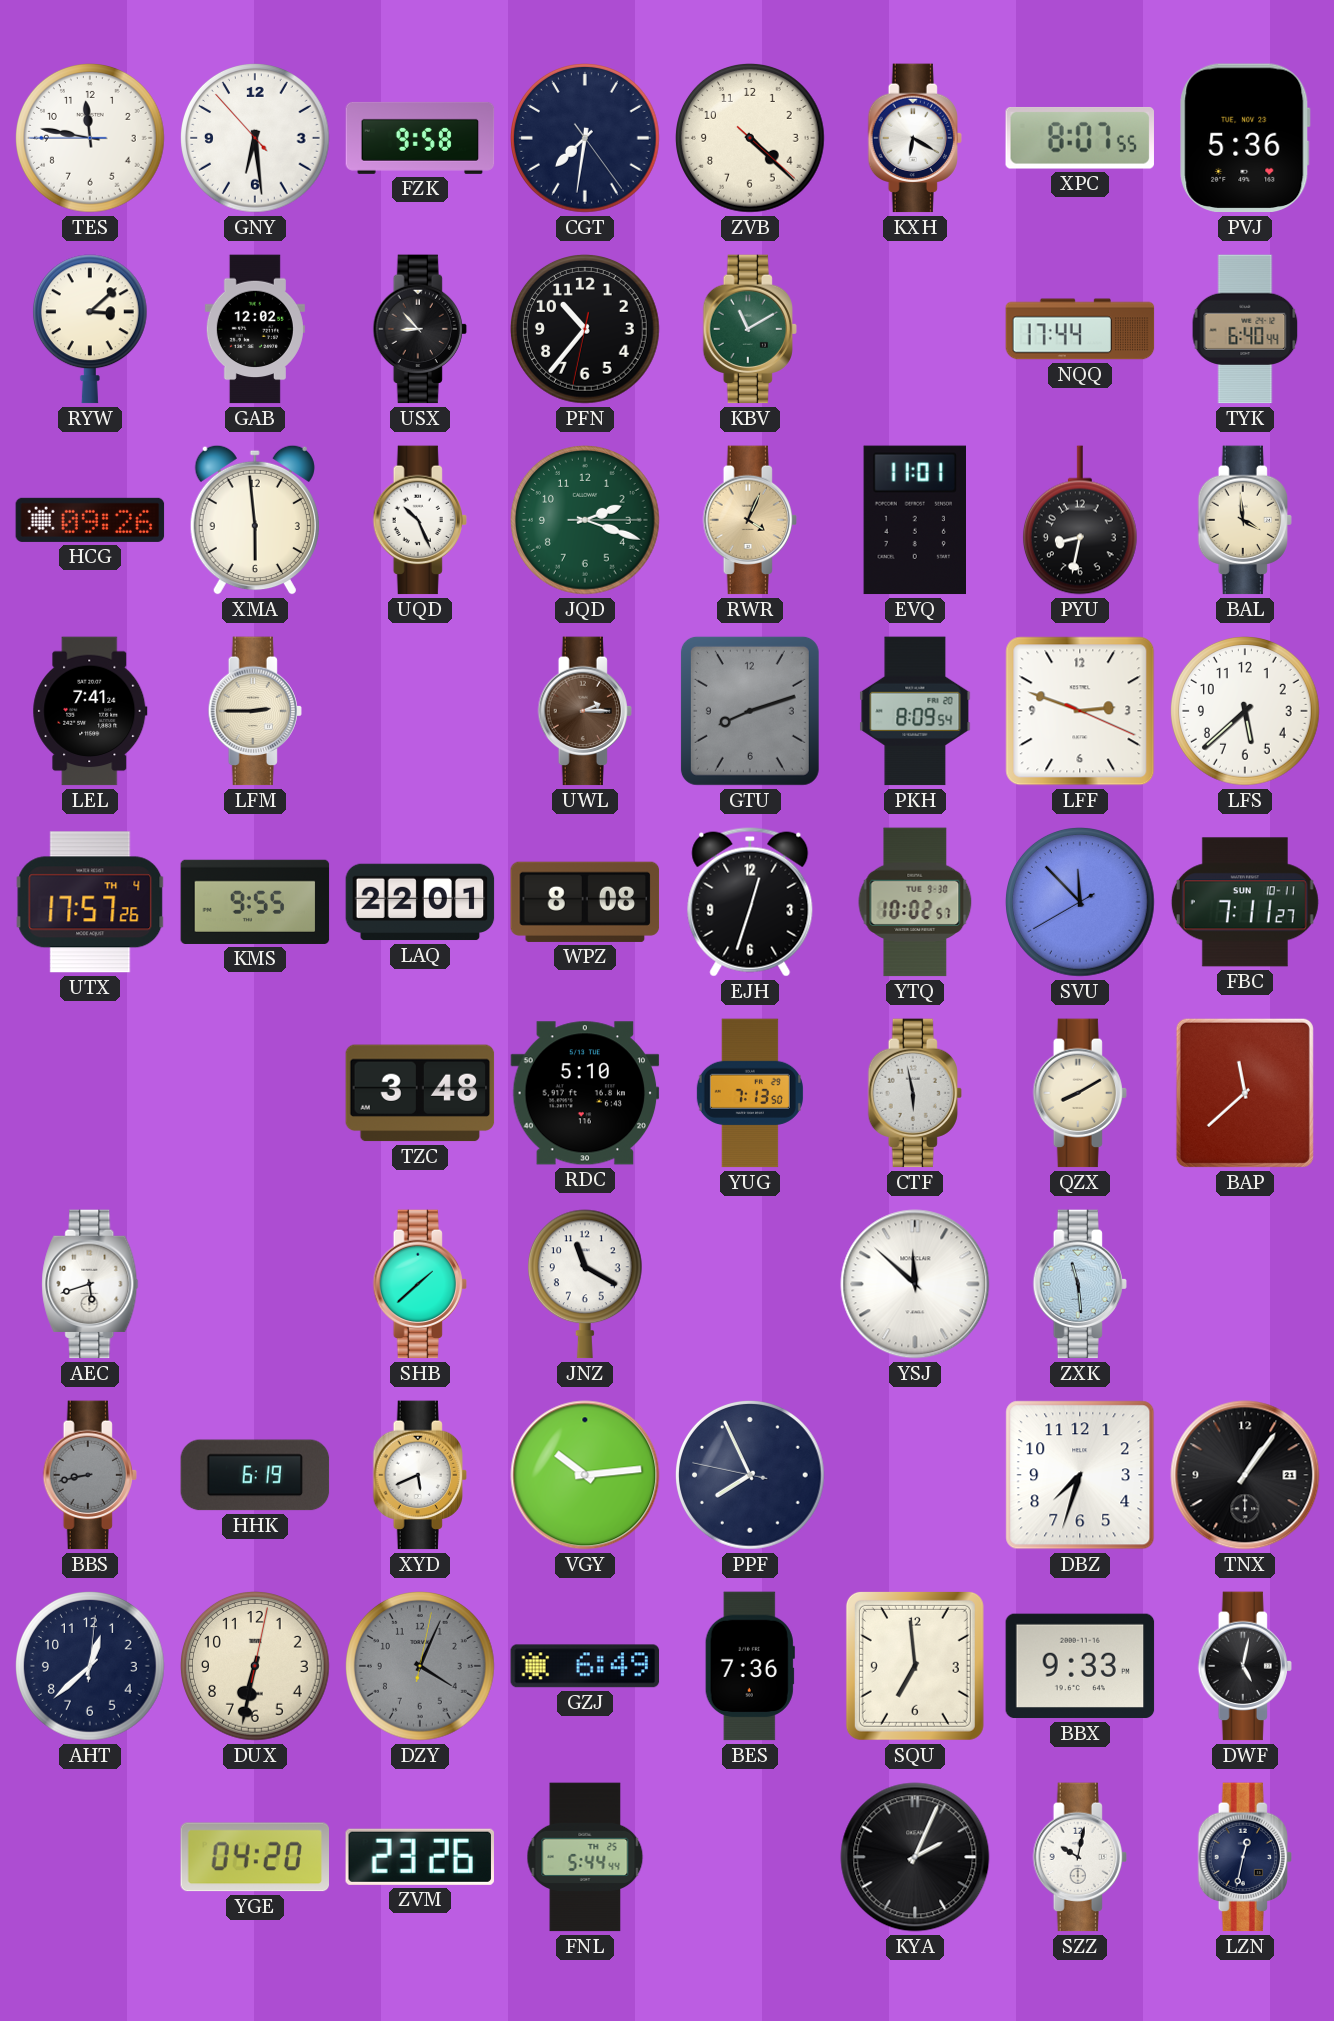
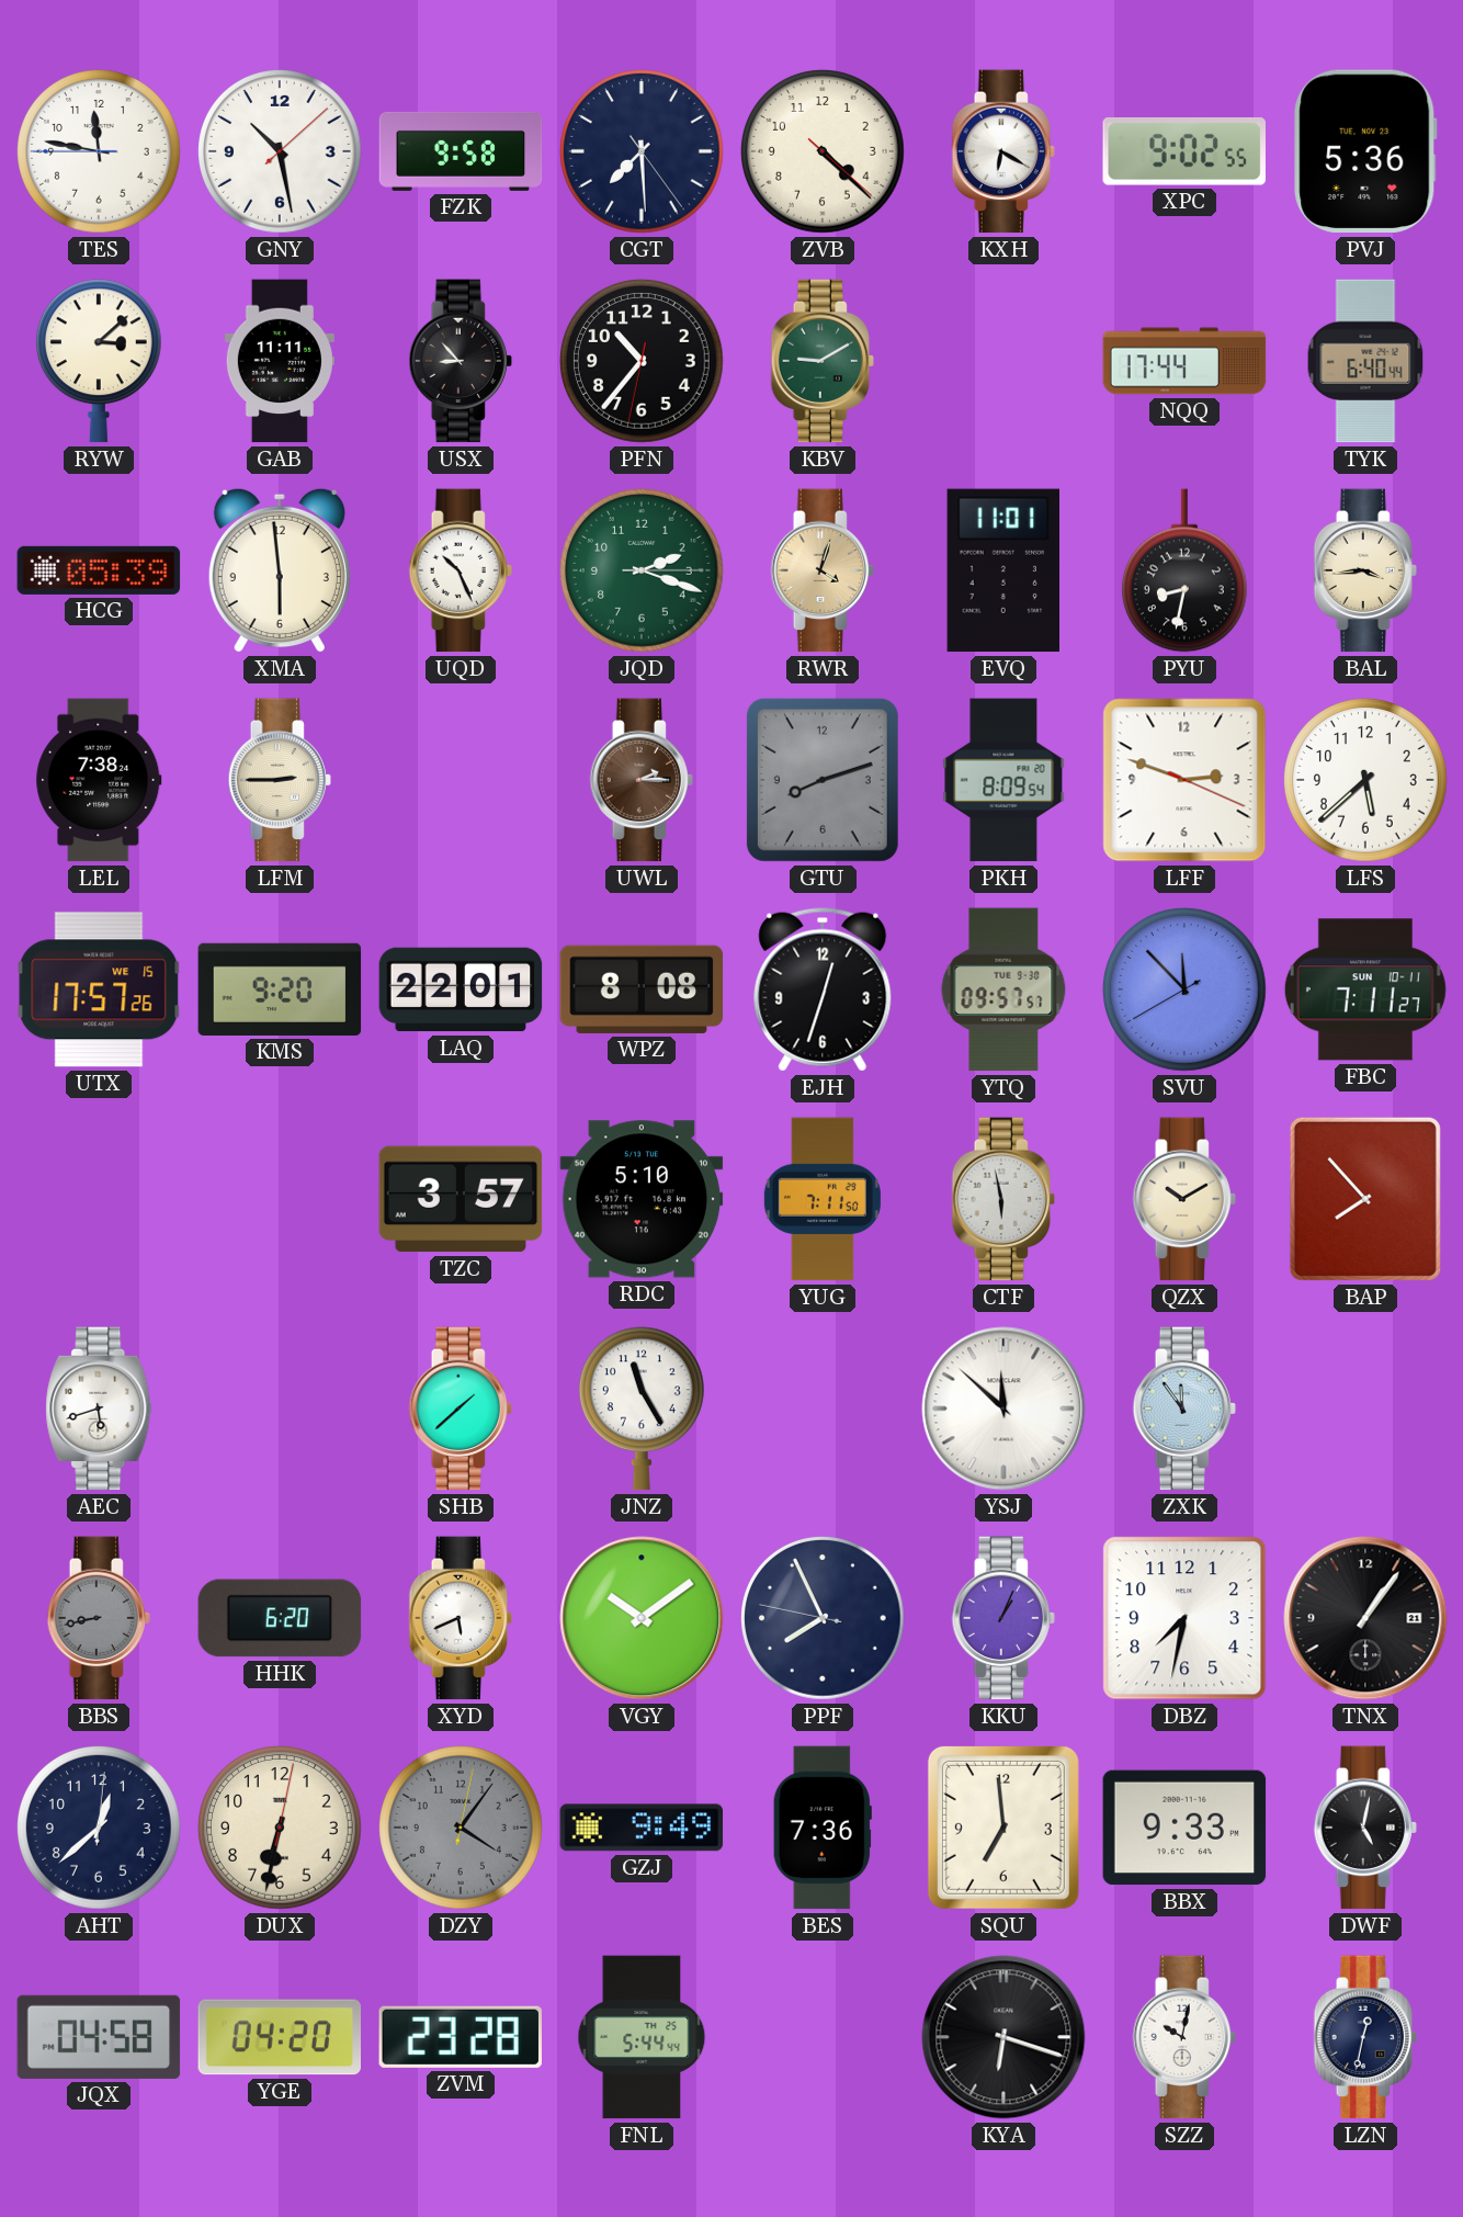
GNY: 6:28 -> 10:28 (281, 152)
CGT: 7:31 -> 7:29 (643, 152)
XPC: 8:07 -> 9:02 (1184, 151)
GAB: 12:02 -> 11:11 (280, 361)
KBV: 11:10 -> 9:10 (823, 361)
HCG: 09:26 -> 05:39 (99, 570)
RWR: 4:04 -> 4:03 (823, 570)
BAL: 3:59 -> 3:44 (1365, 570)
LEL: 7:41 -> 7:38 (99, 780)
UTX date: TH 4 -> WE 15 (99, 989)
KMS: 9:55 -> 9:20 (280, 989)
YTQ: 10:02 -> 09:57 (1003, 989)
TZC: 3:48 -> 3:57 (461, 1199)
YUG: 7:13 -> 7:11 (823, 1199)
QZX: 8:10 -> 10:10 (1184, 1199)
BAP: 11:38 -> 7:53 (1365, 1199)
JNZ: 11:20 -> 11:25 (642, 1409)
ZXK: 11:29 -> 11:54 (1184, 1409)
HHK: 6:19 -> 6:20 (280, 1618)
VGY: 10:14 -> 10:09 (642, 1618)
KKU: none -> 1:04 (1003, 1618)
DBZ: 7:33 -> 7:32 (1184, 1618)
DZY: 4:04 -> 4:06 (462, 1829)
GZJ: 6:49 -> 9:49 (642, 1828)
JQX: none -> 04:58 (99, 2037)
ZVM: 23:26 -> 23:28 (461, 2037)
KYA: 2:04 -> 6:18 (1003, 2037)
